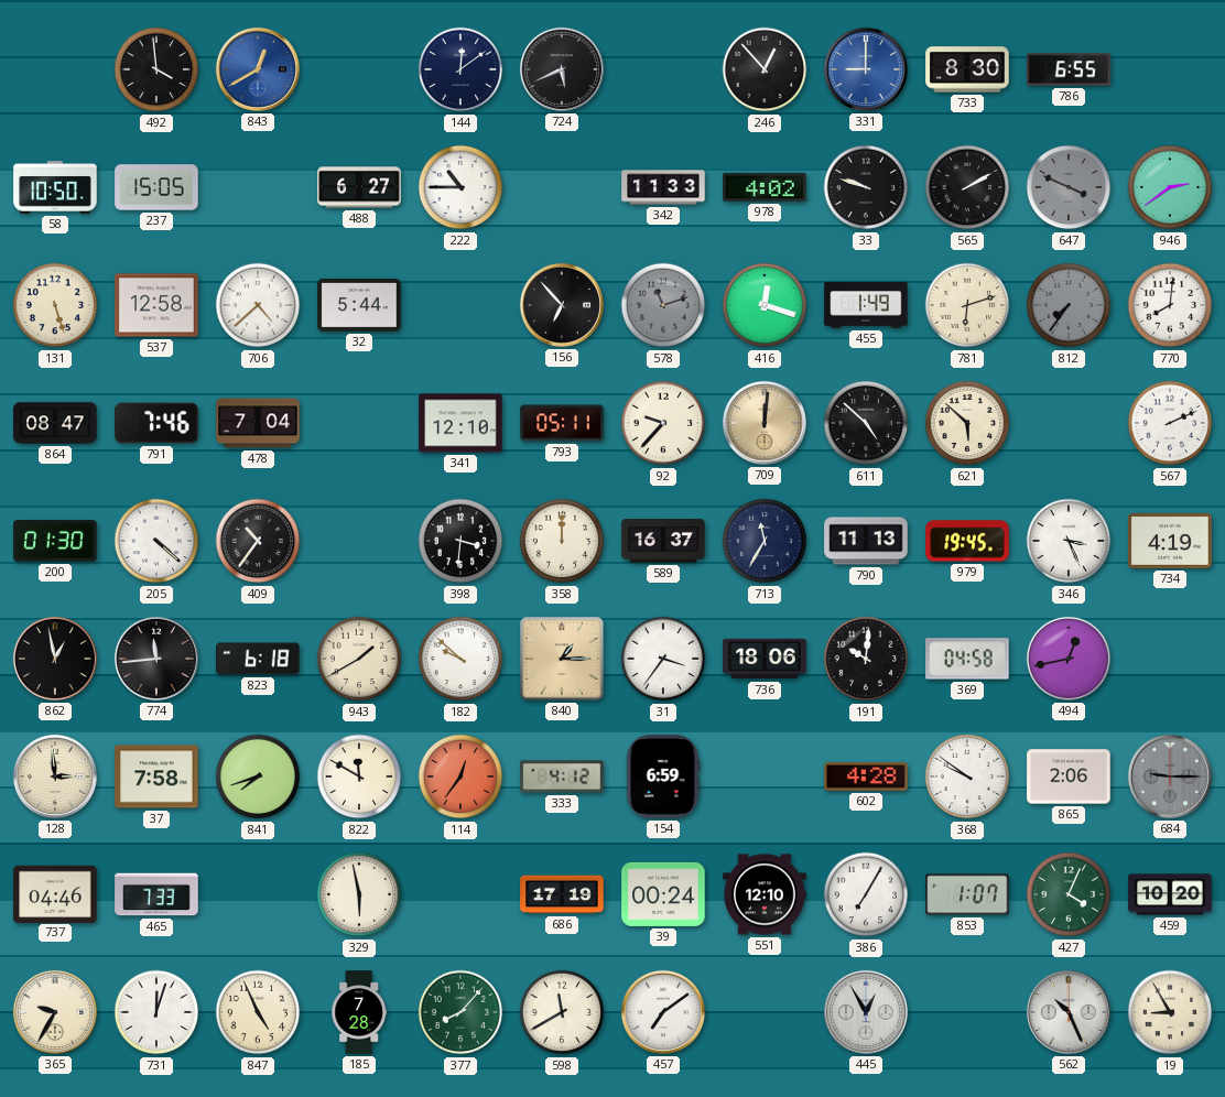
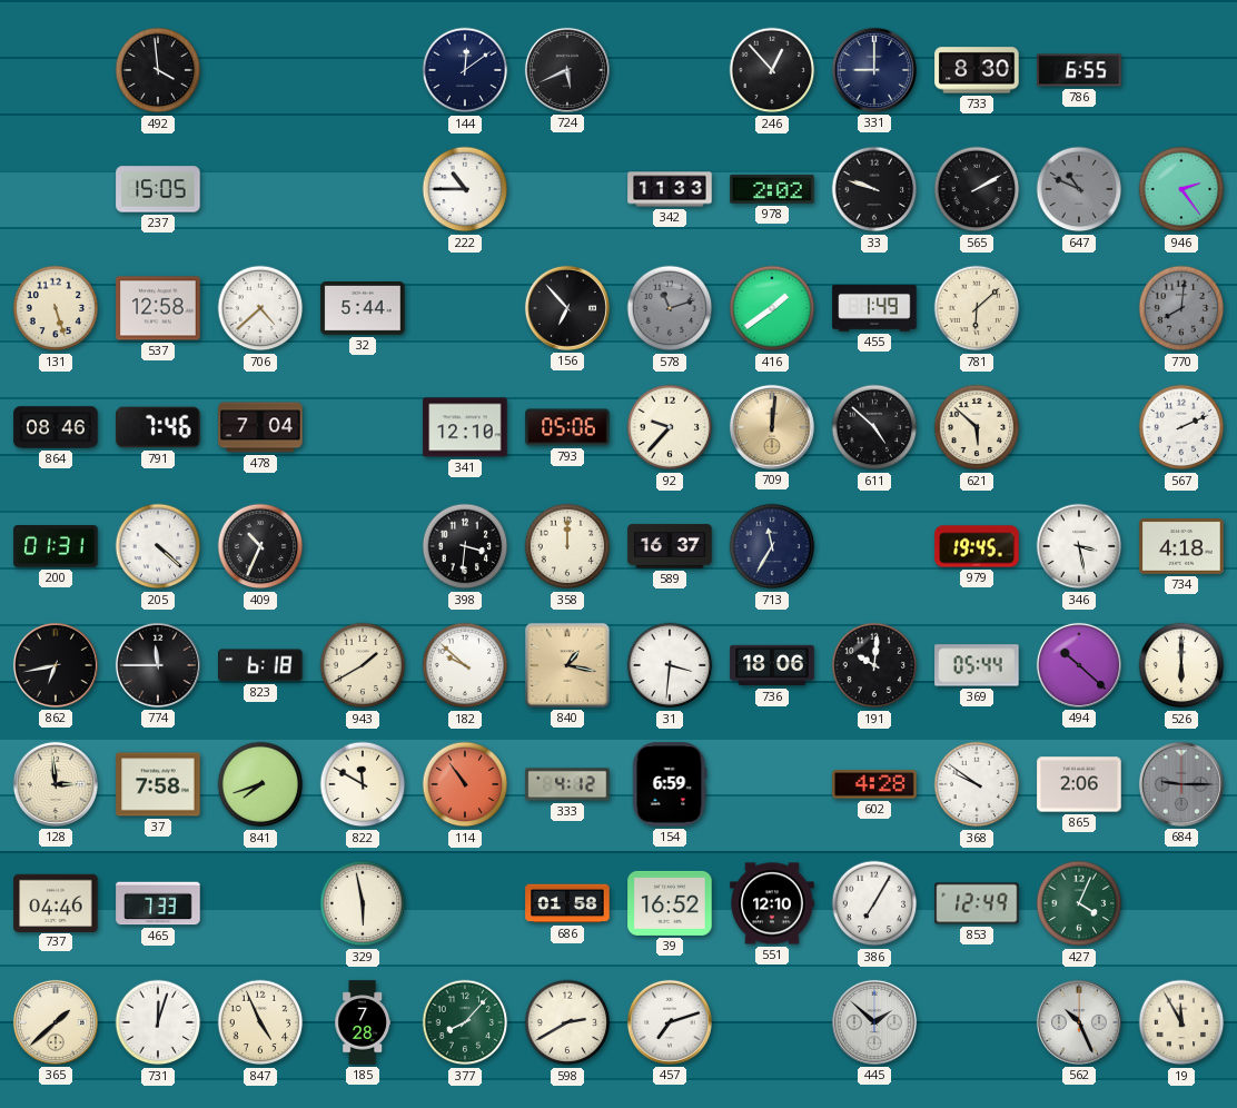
843: 12:40 -> none (258, 69)
331 dial: blue -> navy (874, 70)
58: 10:50 -> none (55, 187)
488: 6:27 -> none (359, 187)
978: 4:02 -> 2:02 (772, 189)
647: 3:49 -> 10:49 (1079, 189)
946: 2:39 -> 2:24 (1181, 189)
416: 12:18 -> 1:39 (772, 308)
781: 6:12 -> 6:08 (977, 308)
812: 7:36 -> none (1069, 305)
770 dial: white -> grey (1181, 308)
864: 08:47 -> 08:46 (56, 427)
793: 05:11 -> 05:06 (567, 427)
200: 01:30 -> 01:31 (56, 547)
409: 10:36 -> 10:34 (260, 546)
790: 11:13 -> none (866, 541)
346: 3:26 -> 3:28 (1079, 546)
734: 4:19 -> 4:18 (1181, 546)
862: 12:58 -> 6:43 (56, 665)
774: 11:44 -> 11:45 (158, 665)
840: 1:15 -> 1:17 (567, 665)
31: 3:36 -> 3:31 (670, 665)
369: 04:58 -> 05:44 (977, 665)
494: 12:43 -> 10:22 (1079, 665)
526: none -> 6:00 (1181, 665)
114: 12:36 -> 10:54 (465, 784)
686: 17:19 -> 01:58 (567, 903)
39: 00:24 -> 16:52 (670, 903)
853: 1:07 -> 12:49 (977, 903)
459: 10:20 -> none (1170, 894)
365: 9:35 -> 1:38 (56, 1022)
598: 11:40 -> 2:40 (567, 1022)
457: 7:09 -> 7:12 (670, 1022)
445: 12:55 -> 1:52 (874, 1022)
19: 8:55 -> 11:55 (1181, 1022)
